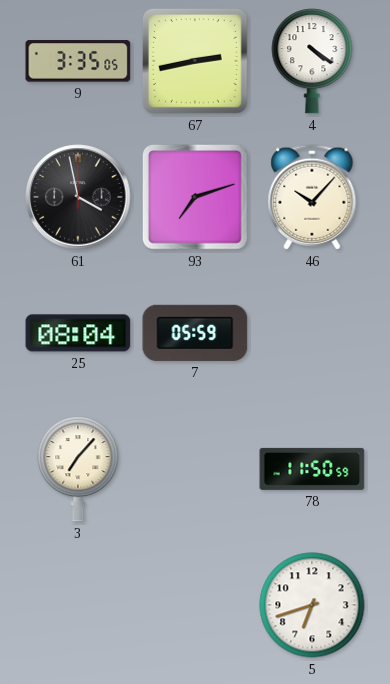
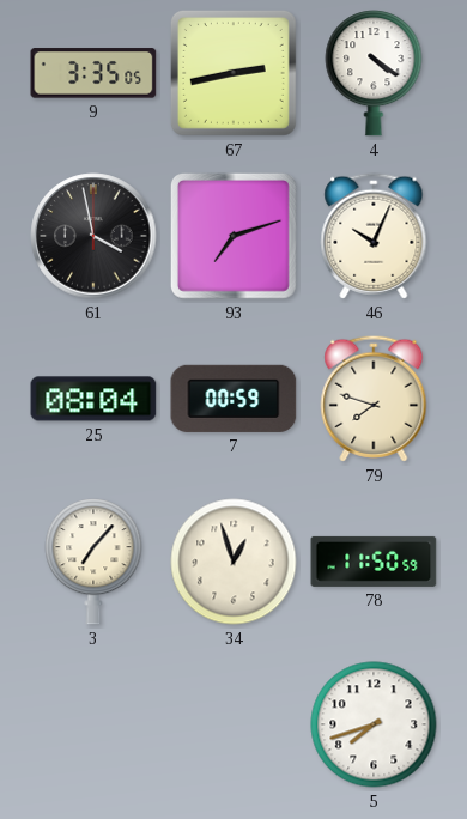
46: 10:07 -> 10:04 (374, 236)
7: 05:59 -> 00:59 (233, 399)
79: none -> 7:48 (374, 399)
34: none -> 12:57 (233, 562)
5: 6:42 -> 7:42 (374, 724)
